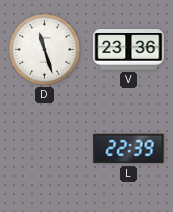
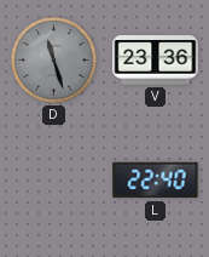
D dial: white -> grey (54, 61)
L: 22:39 -> 22:40 (156, 181)
